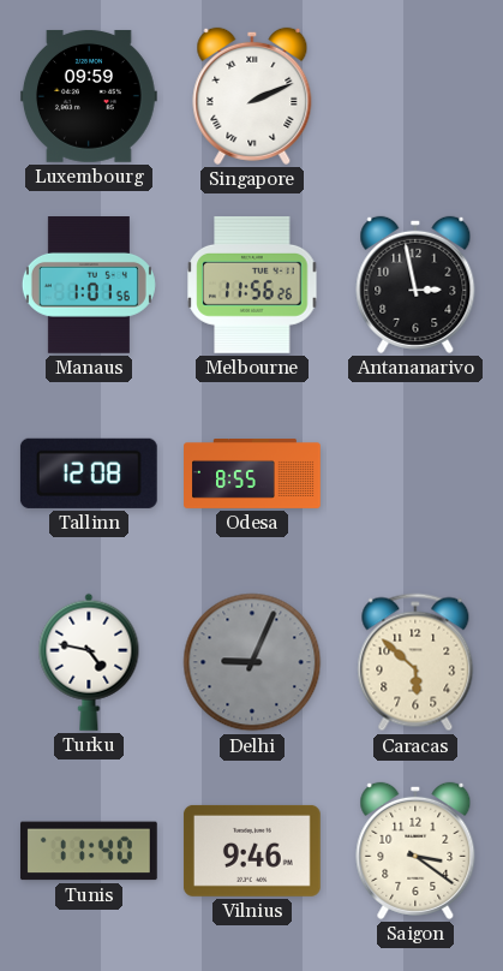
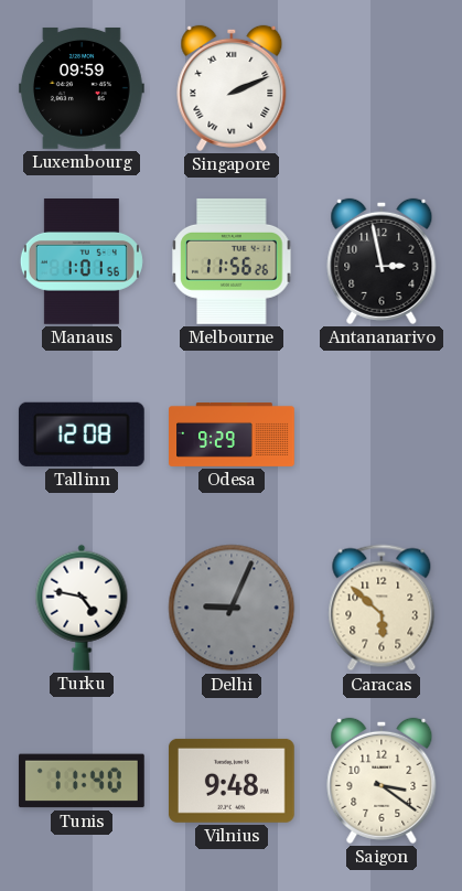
Odesa: 8:55 -> 9:29 (232, 436)
Vilnius: 9:46 -> 9:48 (232, 781)
